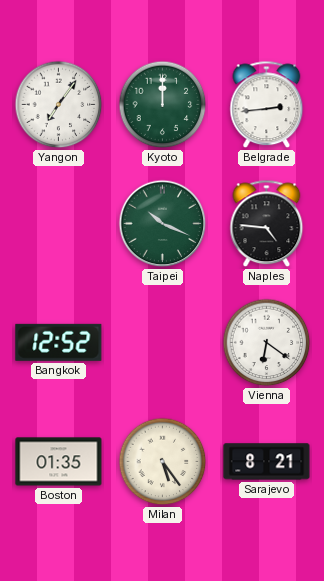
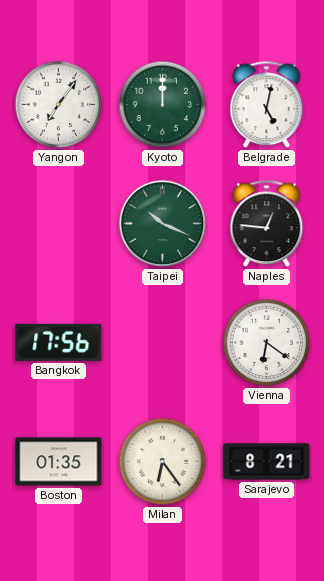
Belgrade: 2:44 -> 5:02 (267, 105)
Naples: 4:46 -> 12:46 (267, 224)
Bangkok: 12:52 -> 17:56 (59, 342)
Milan: 5:24 -> 6:24 (163, 462)
